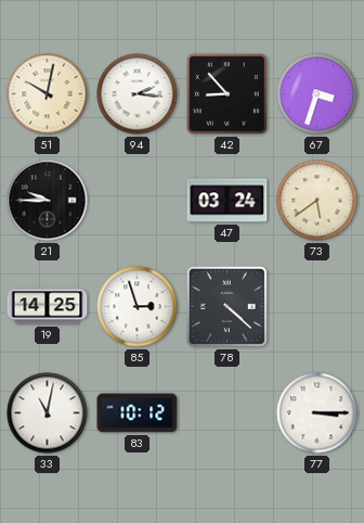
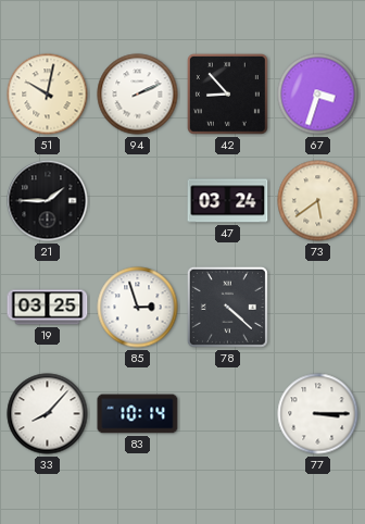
94: 2:16 -> 2:11 (138, 95)
21: 9:45 -> 1:45 (48, 201)
19: 14:25 -> 03:25 (48, 308)
33: 11:02 -> 8:07 (48, 414)
83: 10:12 -> 10:14 (138, 414)
